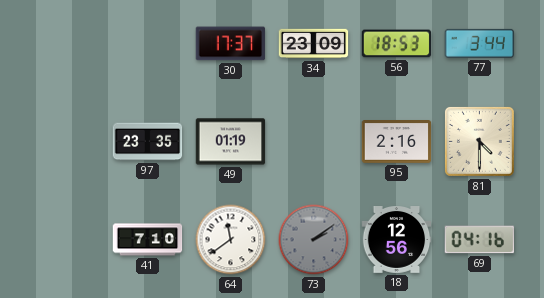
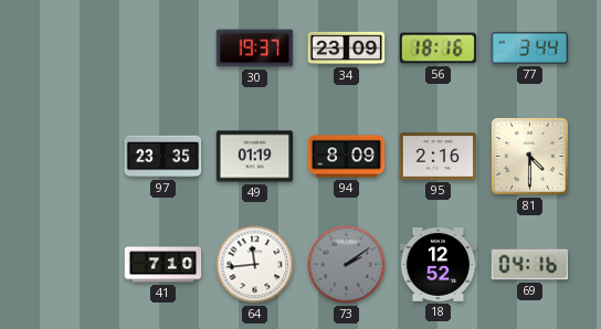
30: 17:37 -> 19:37 (255, 49)
56: 18:53 -> 18:16 (439, 49)
94: none -> 8:09 (347, 157)
64: 11:39 -> 11:44 (255, 265)
18: 12:56 -> 12:52 (439, 265)
